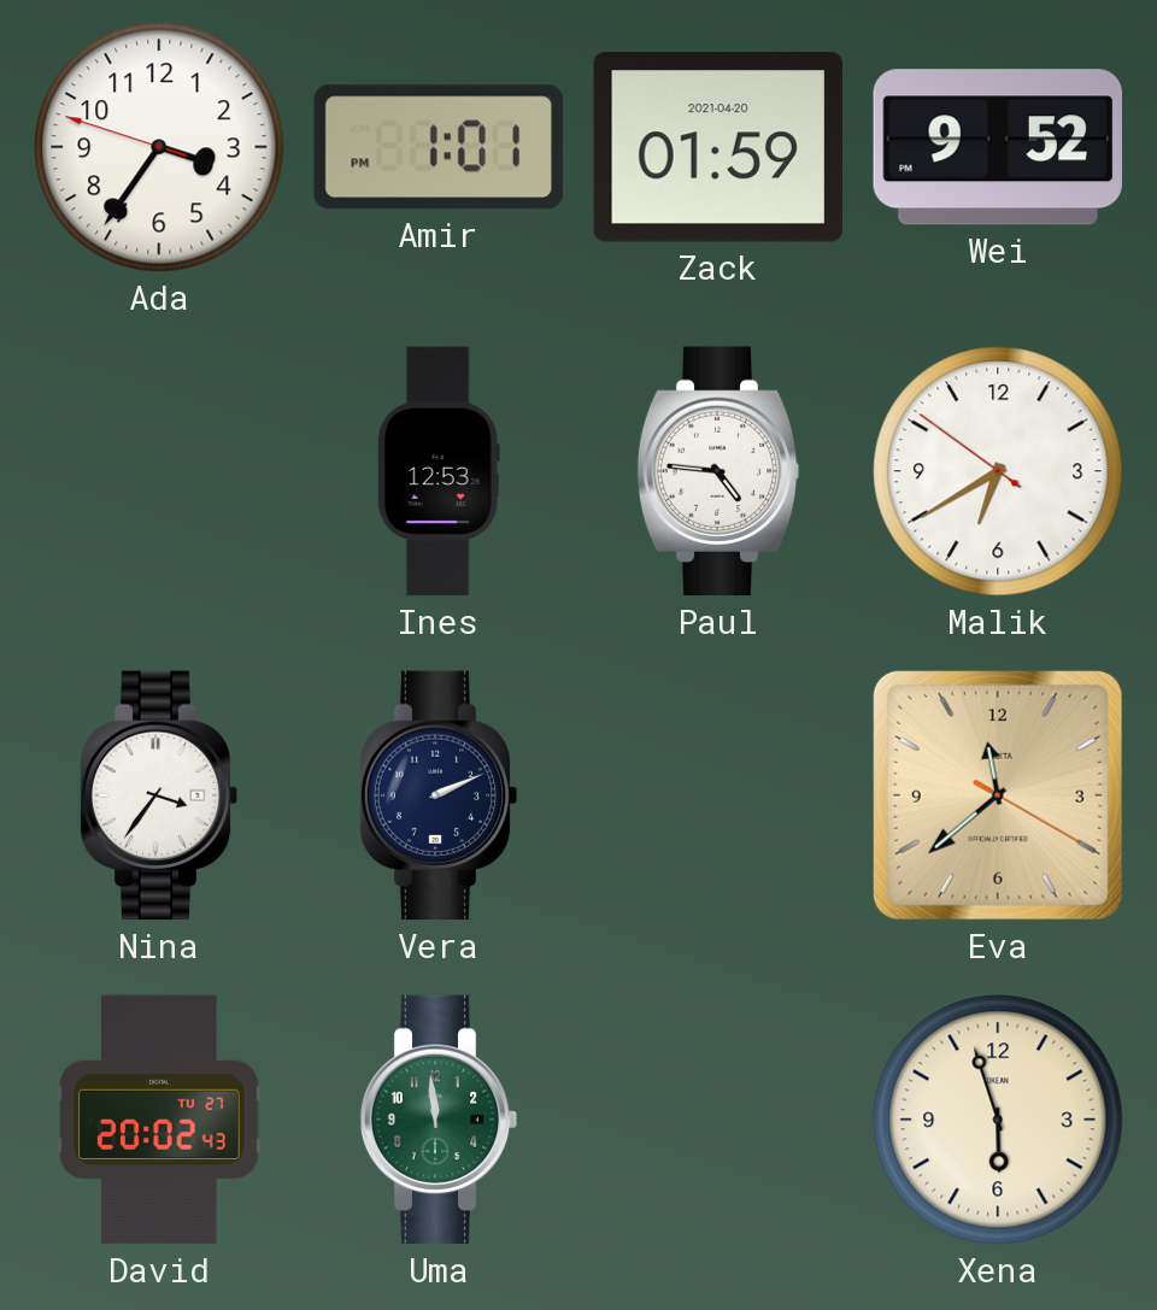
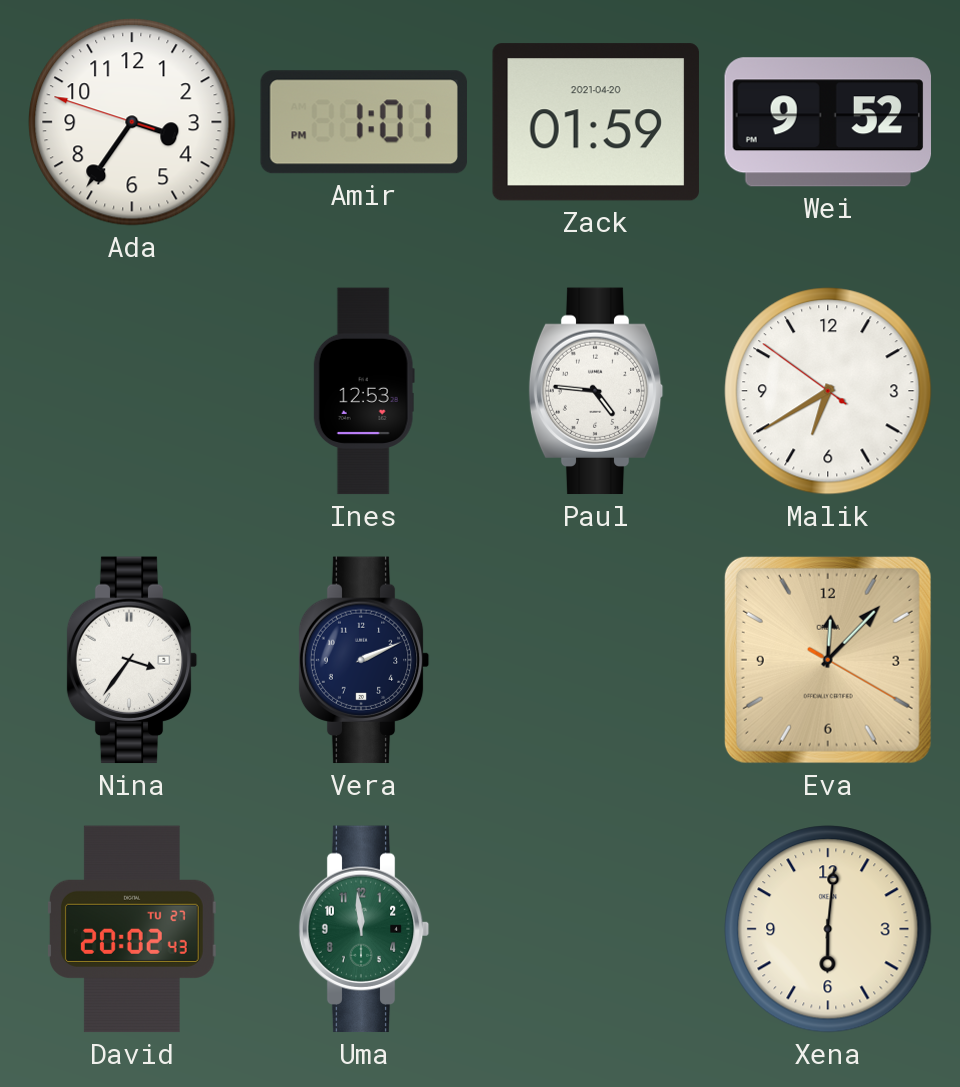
Eva: 11:38 -> 12:07 (828, 660)
Xena: 5:57 -> 6:01 (828, 929)
